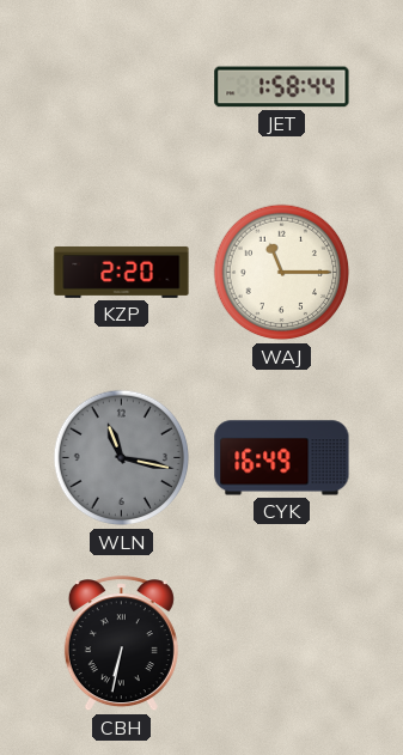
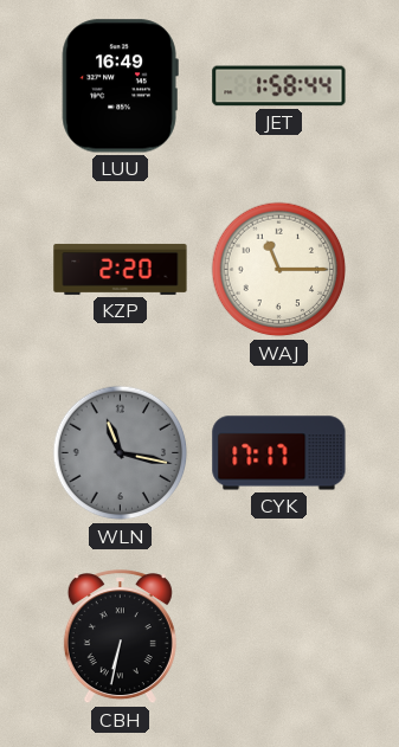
LUU: none -> 16:49 (120, 86)
CYK: 16:49 -> 17:17 (279, 453)
